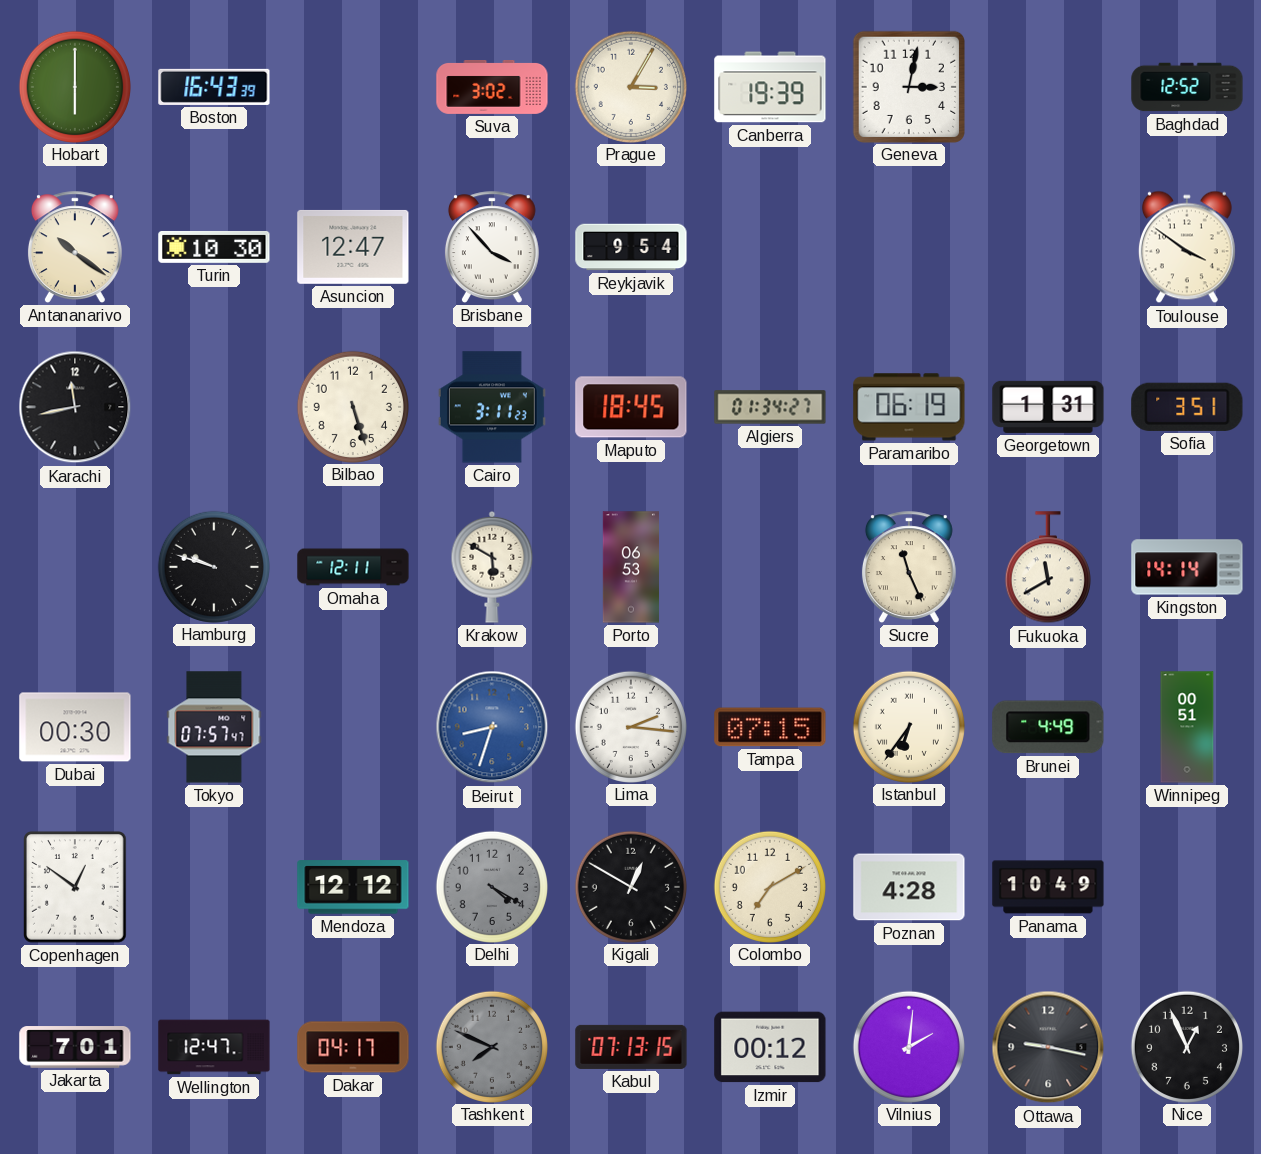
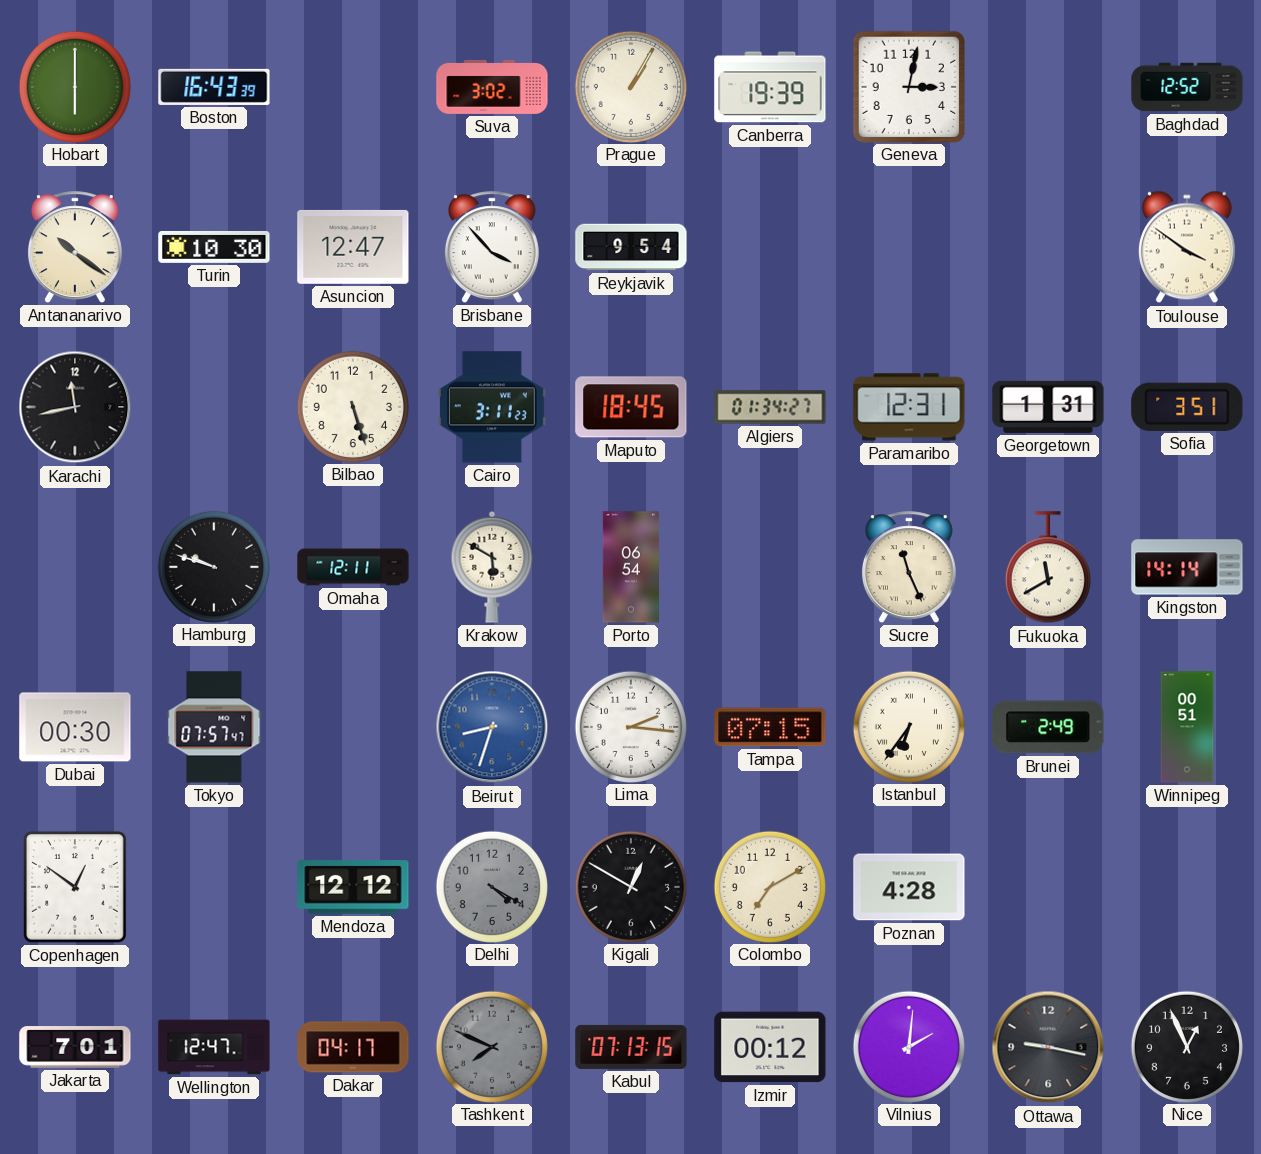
Prague: 3:05 -> 1:05 (630, 86)
Paramaribo: 06:19 -> 12:31 (909, 407)
Porto: 06:53 -> 06:54 (630, 567)
Brunei: 4:49 -> 2:49 (1048, 727)
Panama: 10:49 -> none (1048, 887)
